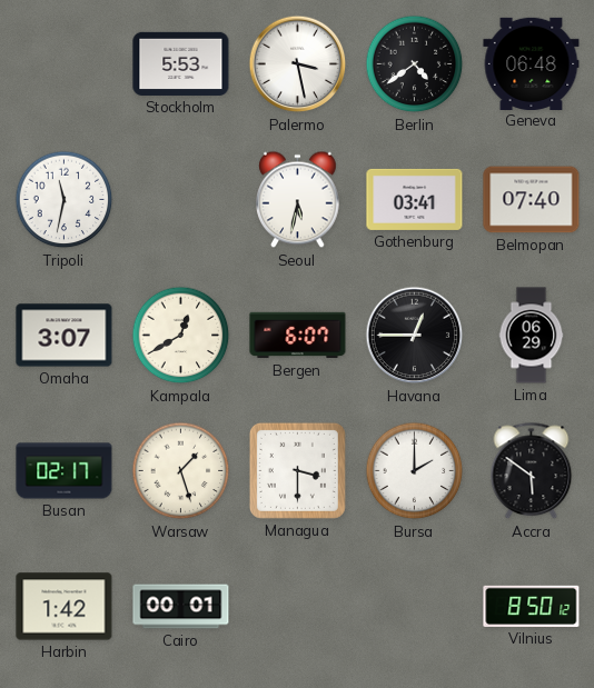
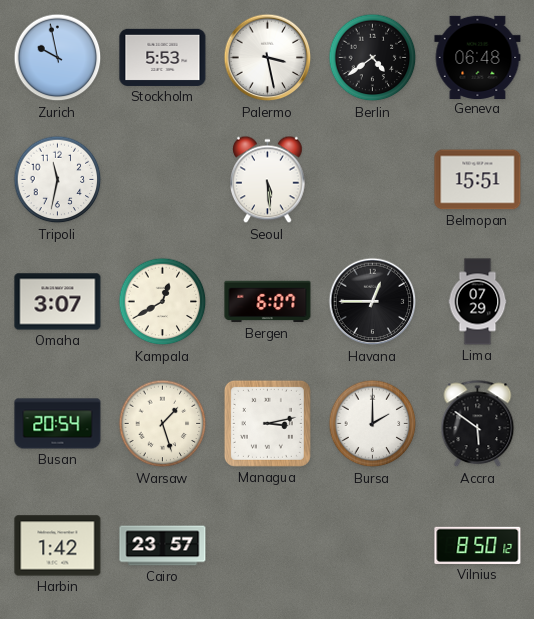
Zurich: none -> 9:58 (58, 58)
Seoul: 5:32 -> 5:29 (268, 180)
Gothenburg: 03:41 -> none (415, 199)
Belmopan: 07:40 -> 15:51 (478, 180)
Lima: 06:29 -> 07:29 (478, 302)
Busan: 02:17 -> 20:54 (58, 424)
Managua: 3:30 -> 3:13 (267, 423)
Cairo: 00:01 -> 23:57 (163, 546)
